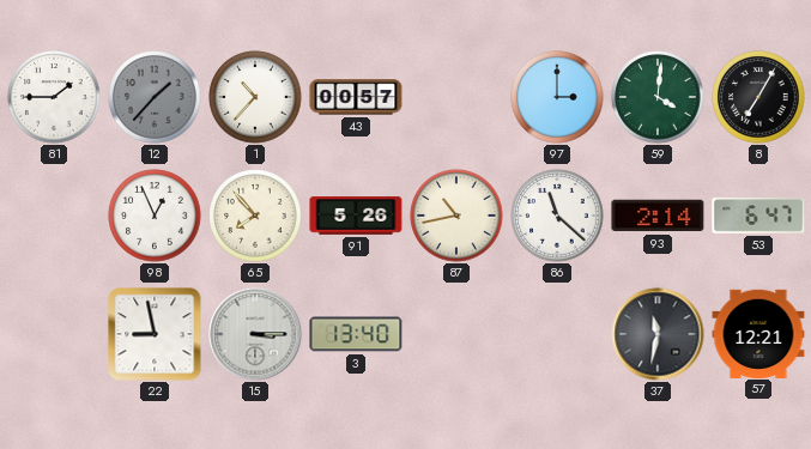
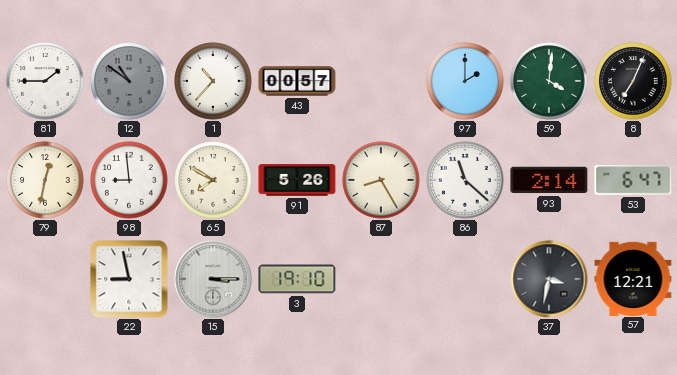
12: 1:37 -> 10:51 (129, 81)
97: 3:00 -> 2:00 (465, 81)
8: 7:05 -> 7:04 (633, 81)
79: none -> 12:32 (45, 180)
98: 12:56 -> 8:59 (129, 180)
65: 7:53 -> 7:50 (213, 180)
87: 10:43 -> 8:25 (381, 180)
3: 13:40 -> 19:10 (297, 279)
37: 11:32 -> 3:32 (549, 279)
